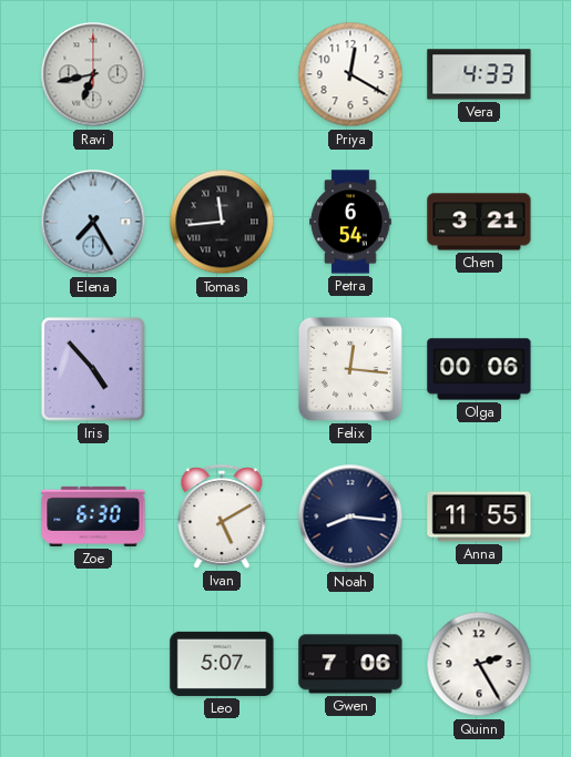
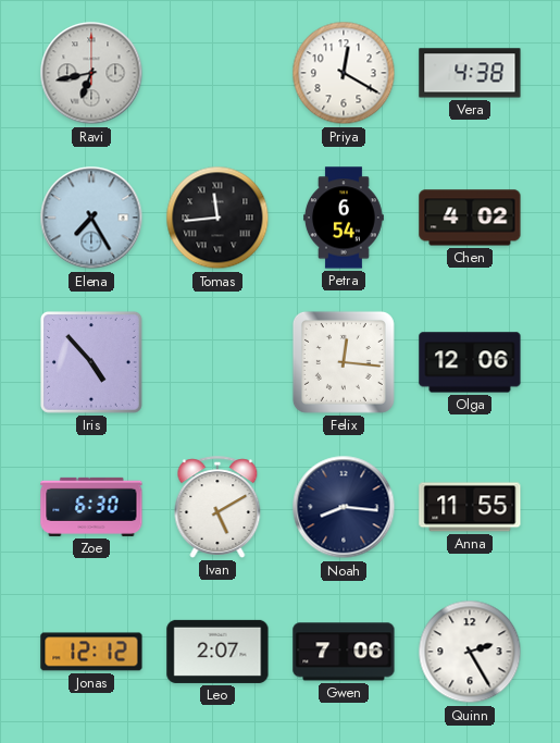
Vera: 4:33 -> 4:38 (470, 73)
Chen: 3:21 -> 4:02 (470, 218)
Olga: 00:06 -> 12:06 (470, 362)
Jonas: none -> 12:12 (91, 652)
Leo: 5:07 -> 2:07 (217, 652)
